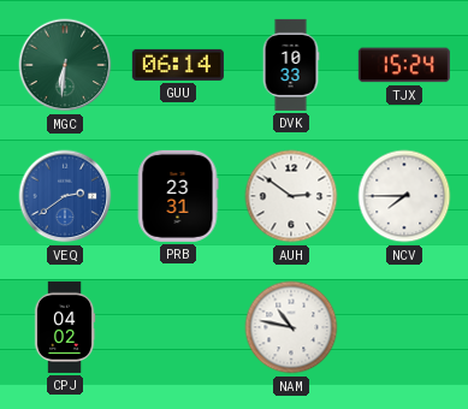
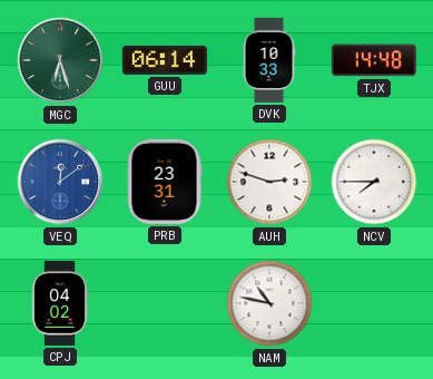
MGC: 6:31 -> 6:27 (60, 60)
TJX: 15:24 -> 14:48 (374, 60)
VEQ: 2:39 -> 12:09 (60, 182)
AUH: 2:51 -> 2:48 (269, 182)
